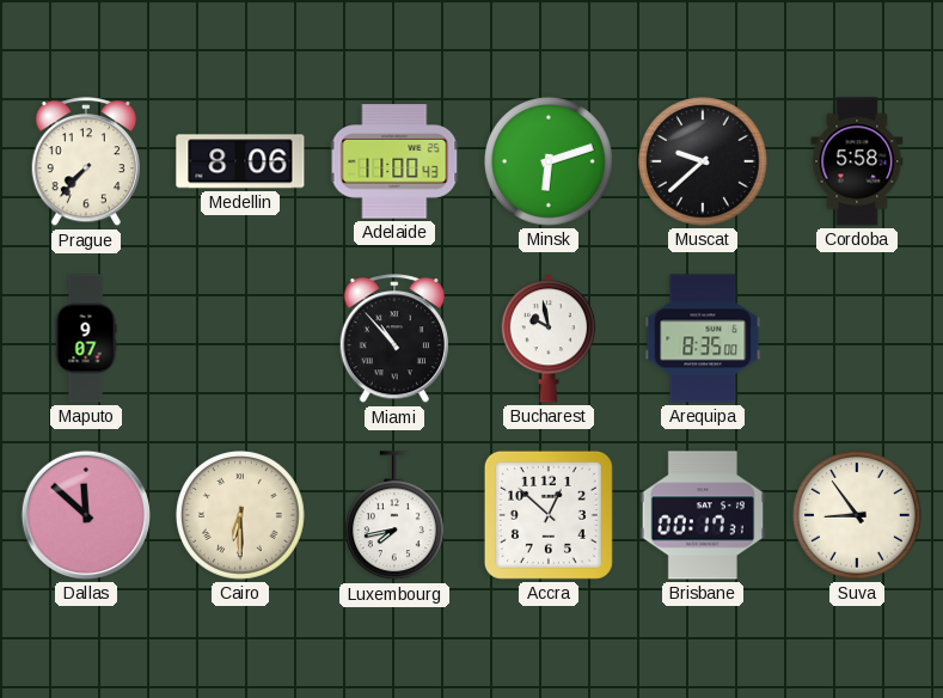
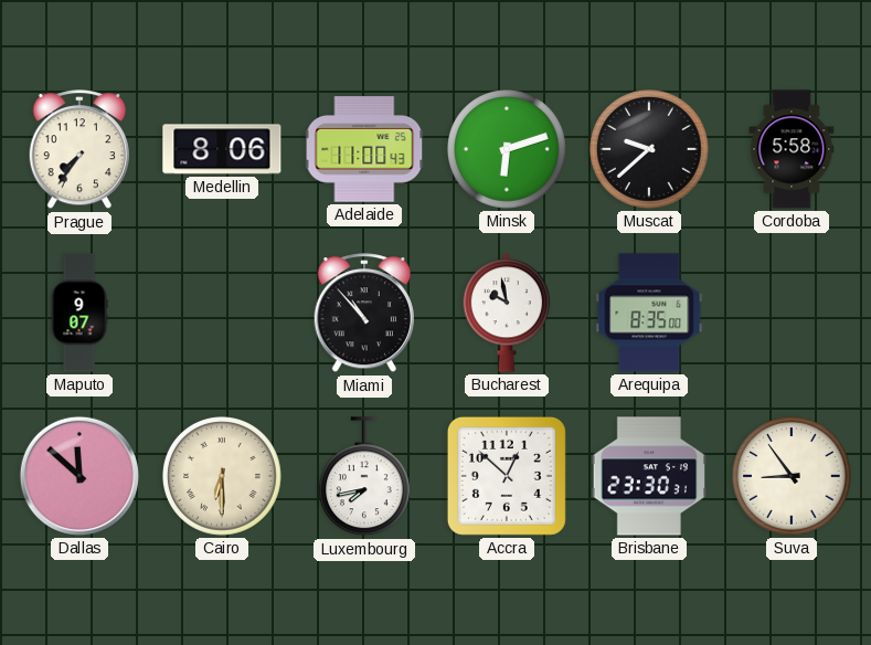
Prague: 7:37 -> 7:36 (78, 150)
Brisbane: 00:17 -> 23:30 (649, 476)
